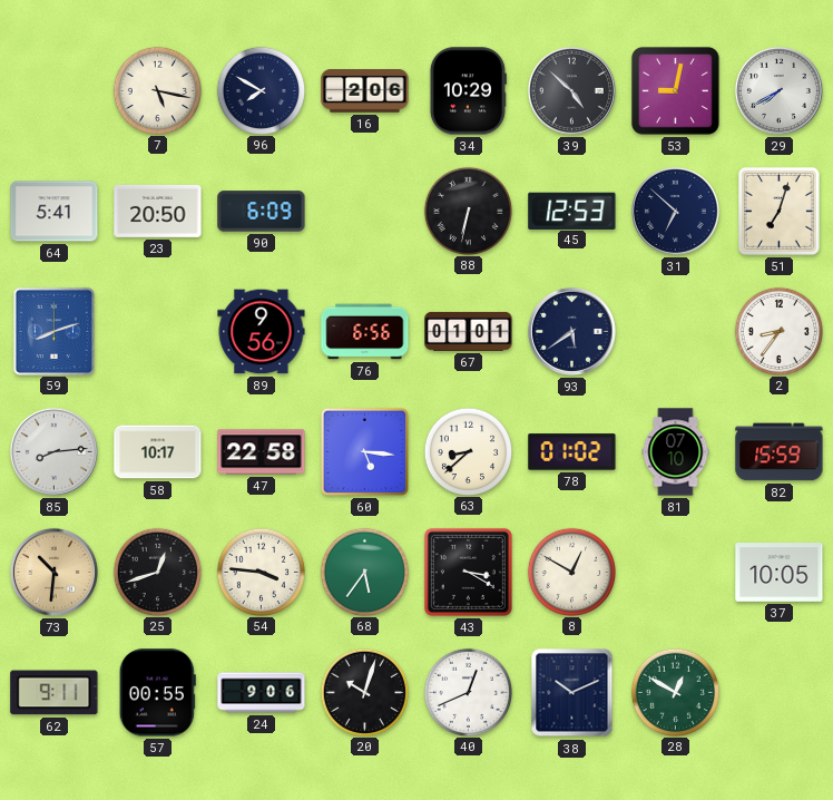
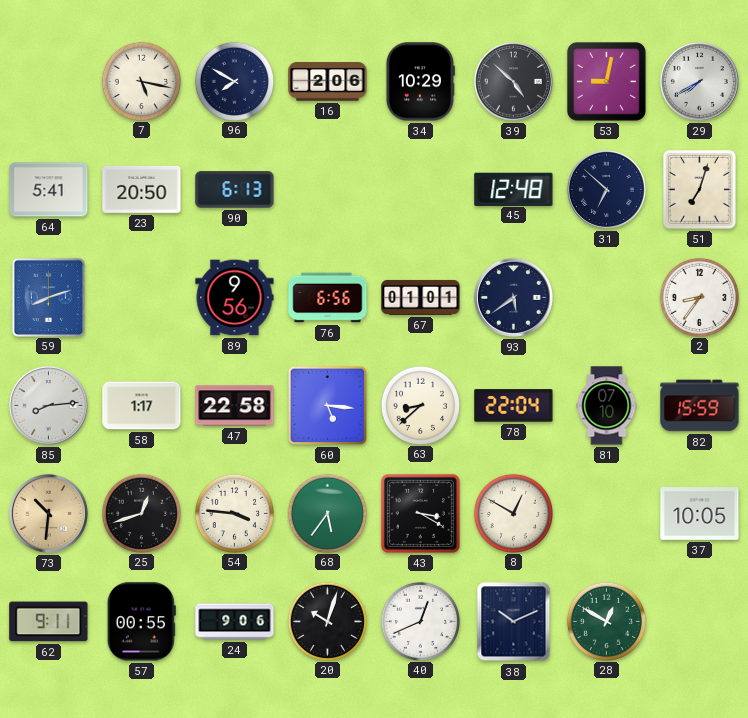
90: 6:09 -> 6:13 (235, 190)
88: 6:32 -> none (468, 211)
45: 12:53 -> 12:48 (514, 189)
58: 10:17 -> 1:17 (142, 406)
78: 01:02 -> 22:04 (514, 406)
